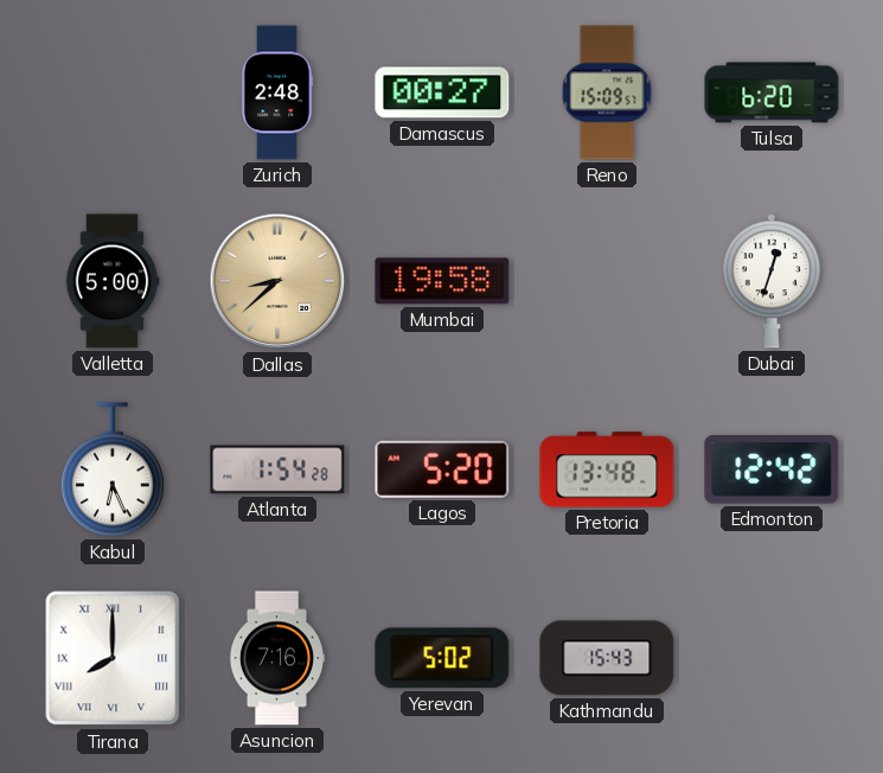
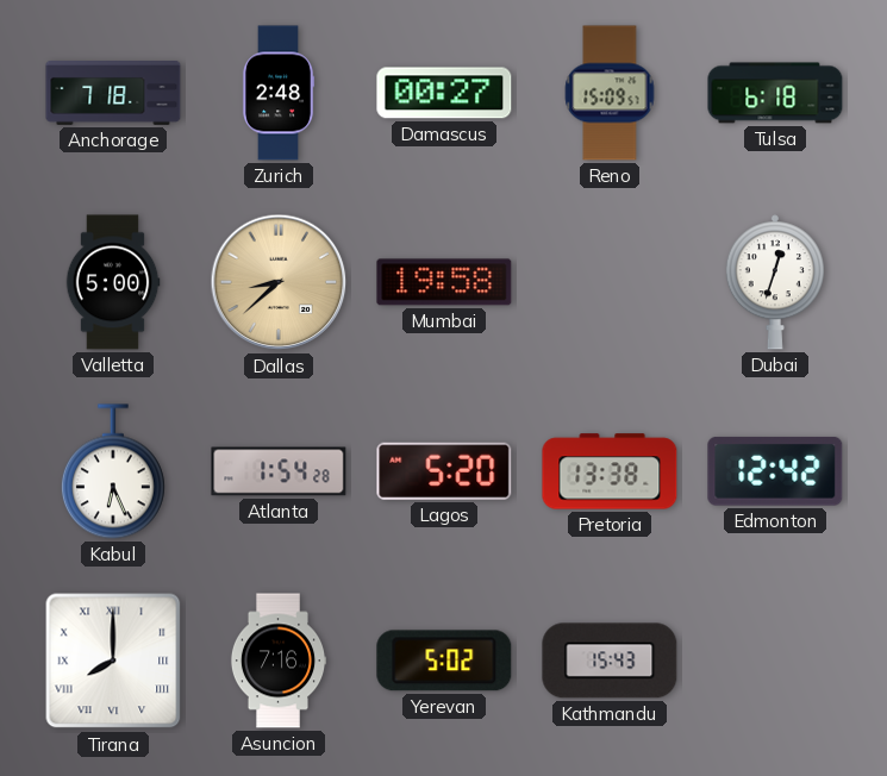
Anchorage: none -> 7:18 (113, 94)
Tulsa: 6:20 -> 6:18 (775, 93)
Pretoria: 13:48 -> 13:38 (610, 471)
